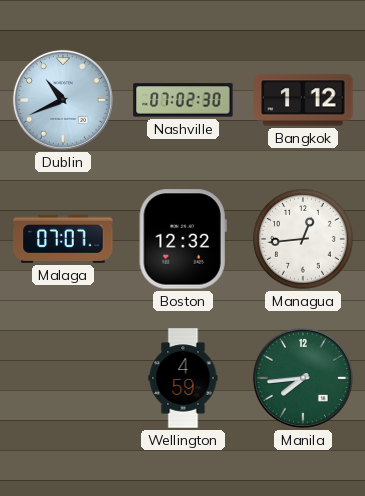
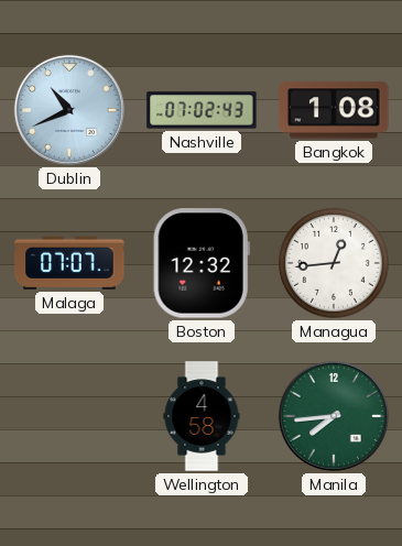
Nashville: 07:02:30 -> 07:02:43 (202, 110)
Bangkok: 1:12 -> 1:08 (334, 110)
Wellington: 4:59 -> 4:58 (202, 416)
